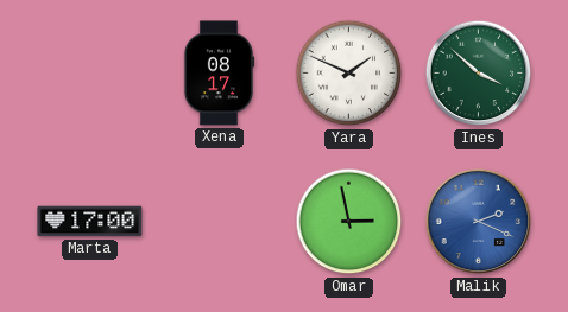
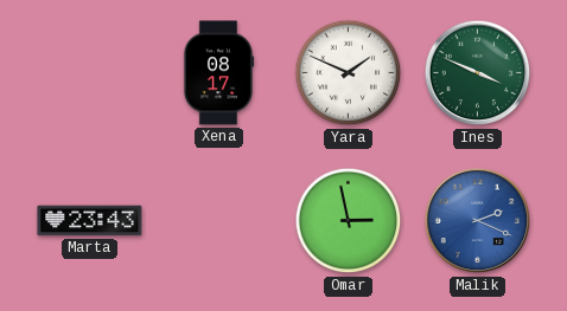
Ines: 3:52 -> 3:49 (478, 73)
Marta: 17:00 -> 23:43 (90, 221)
